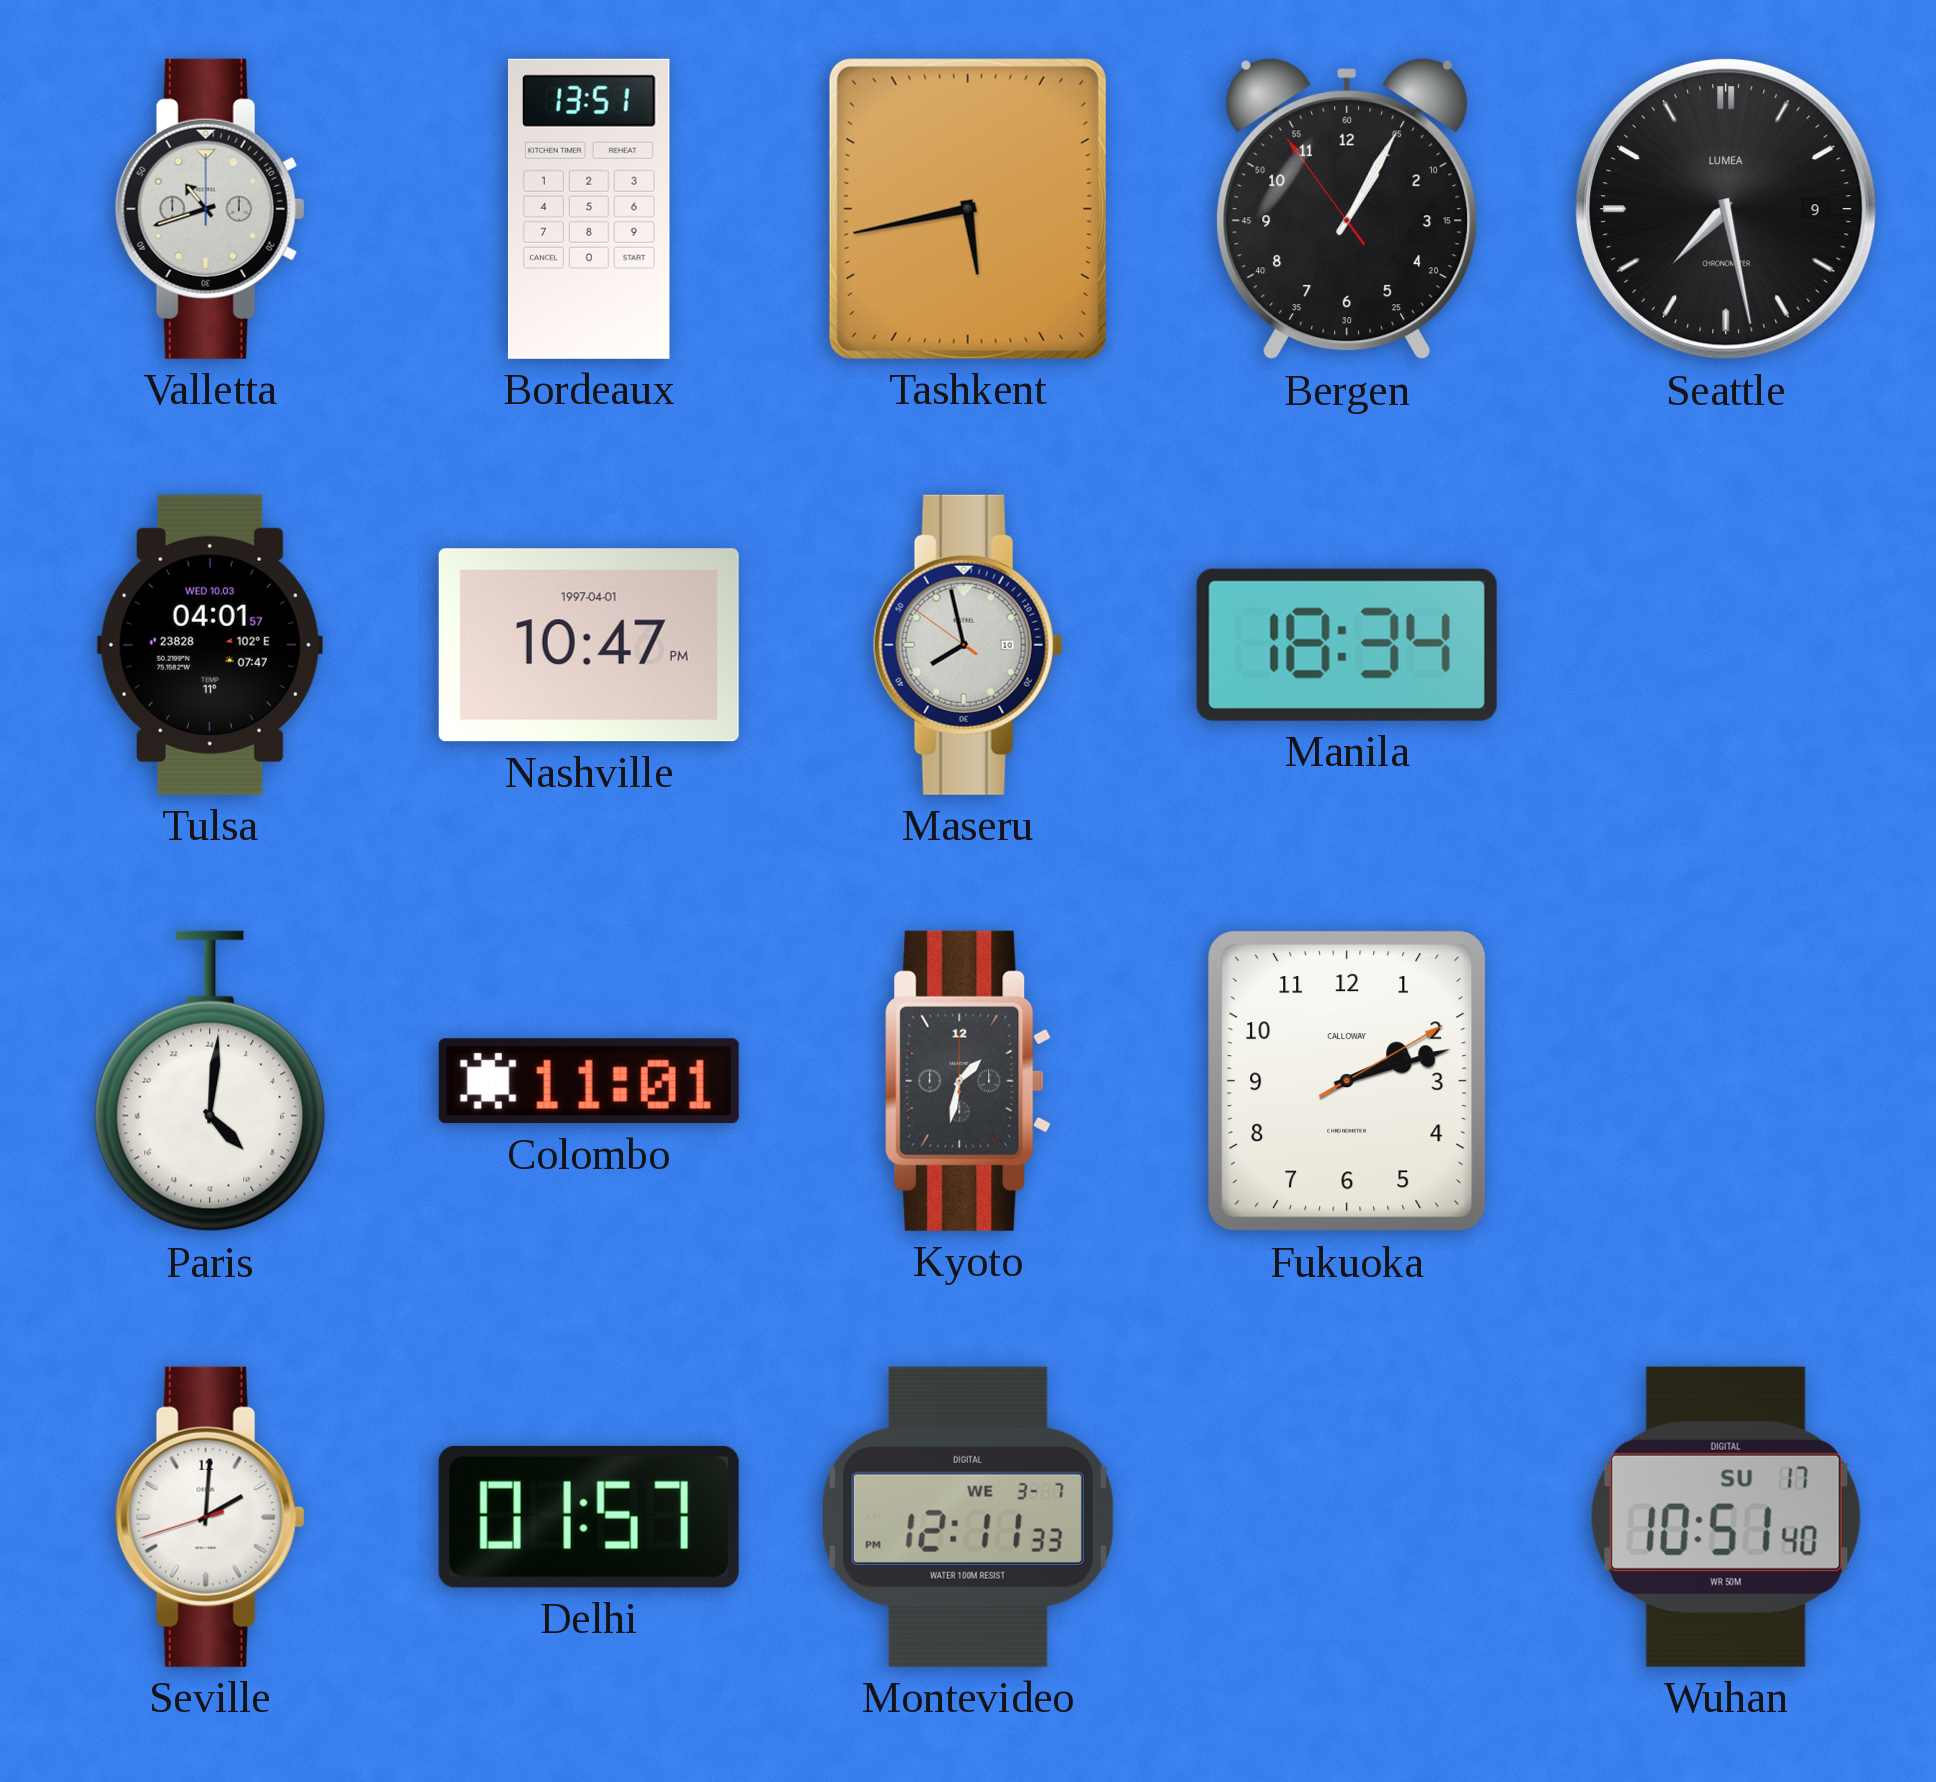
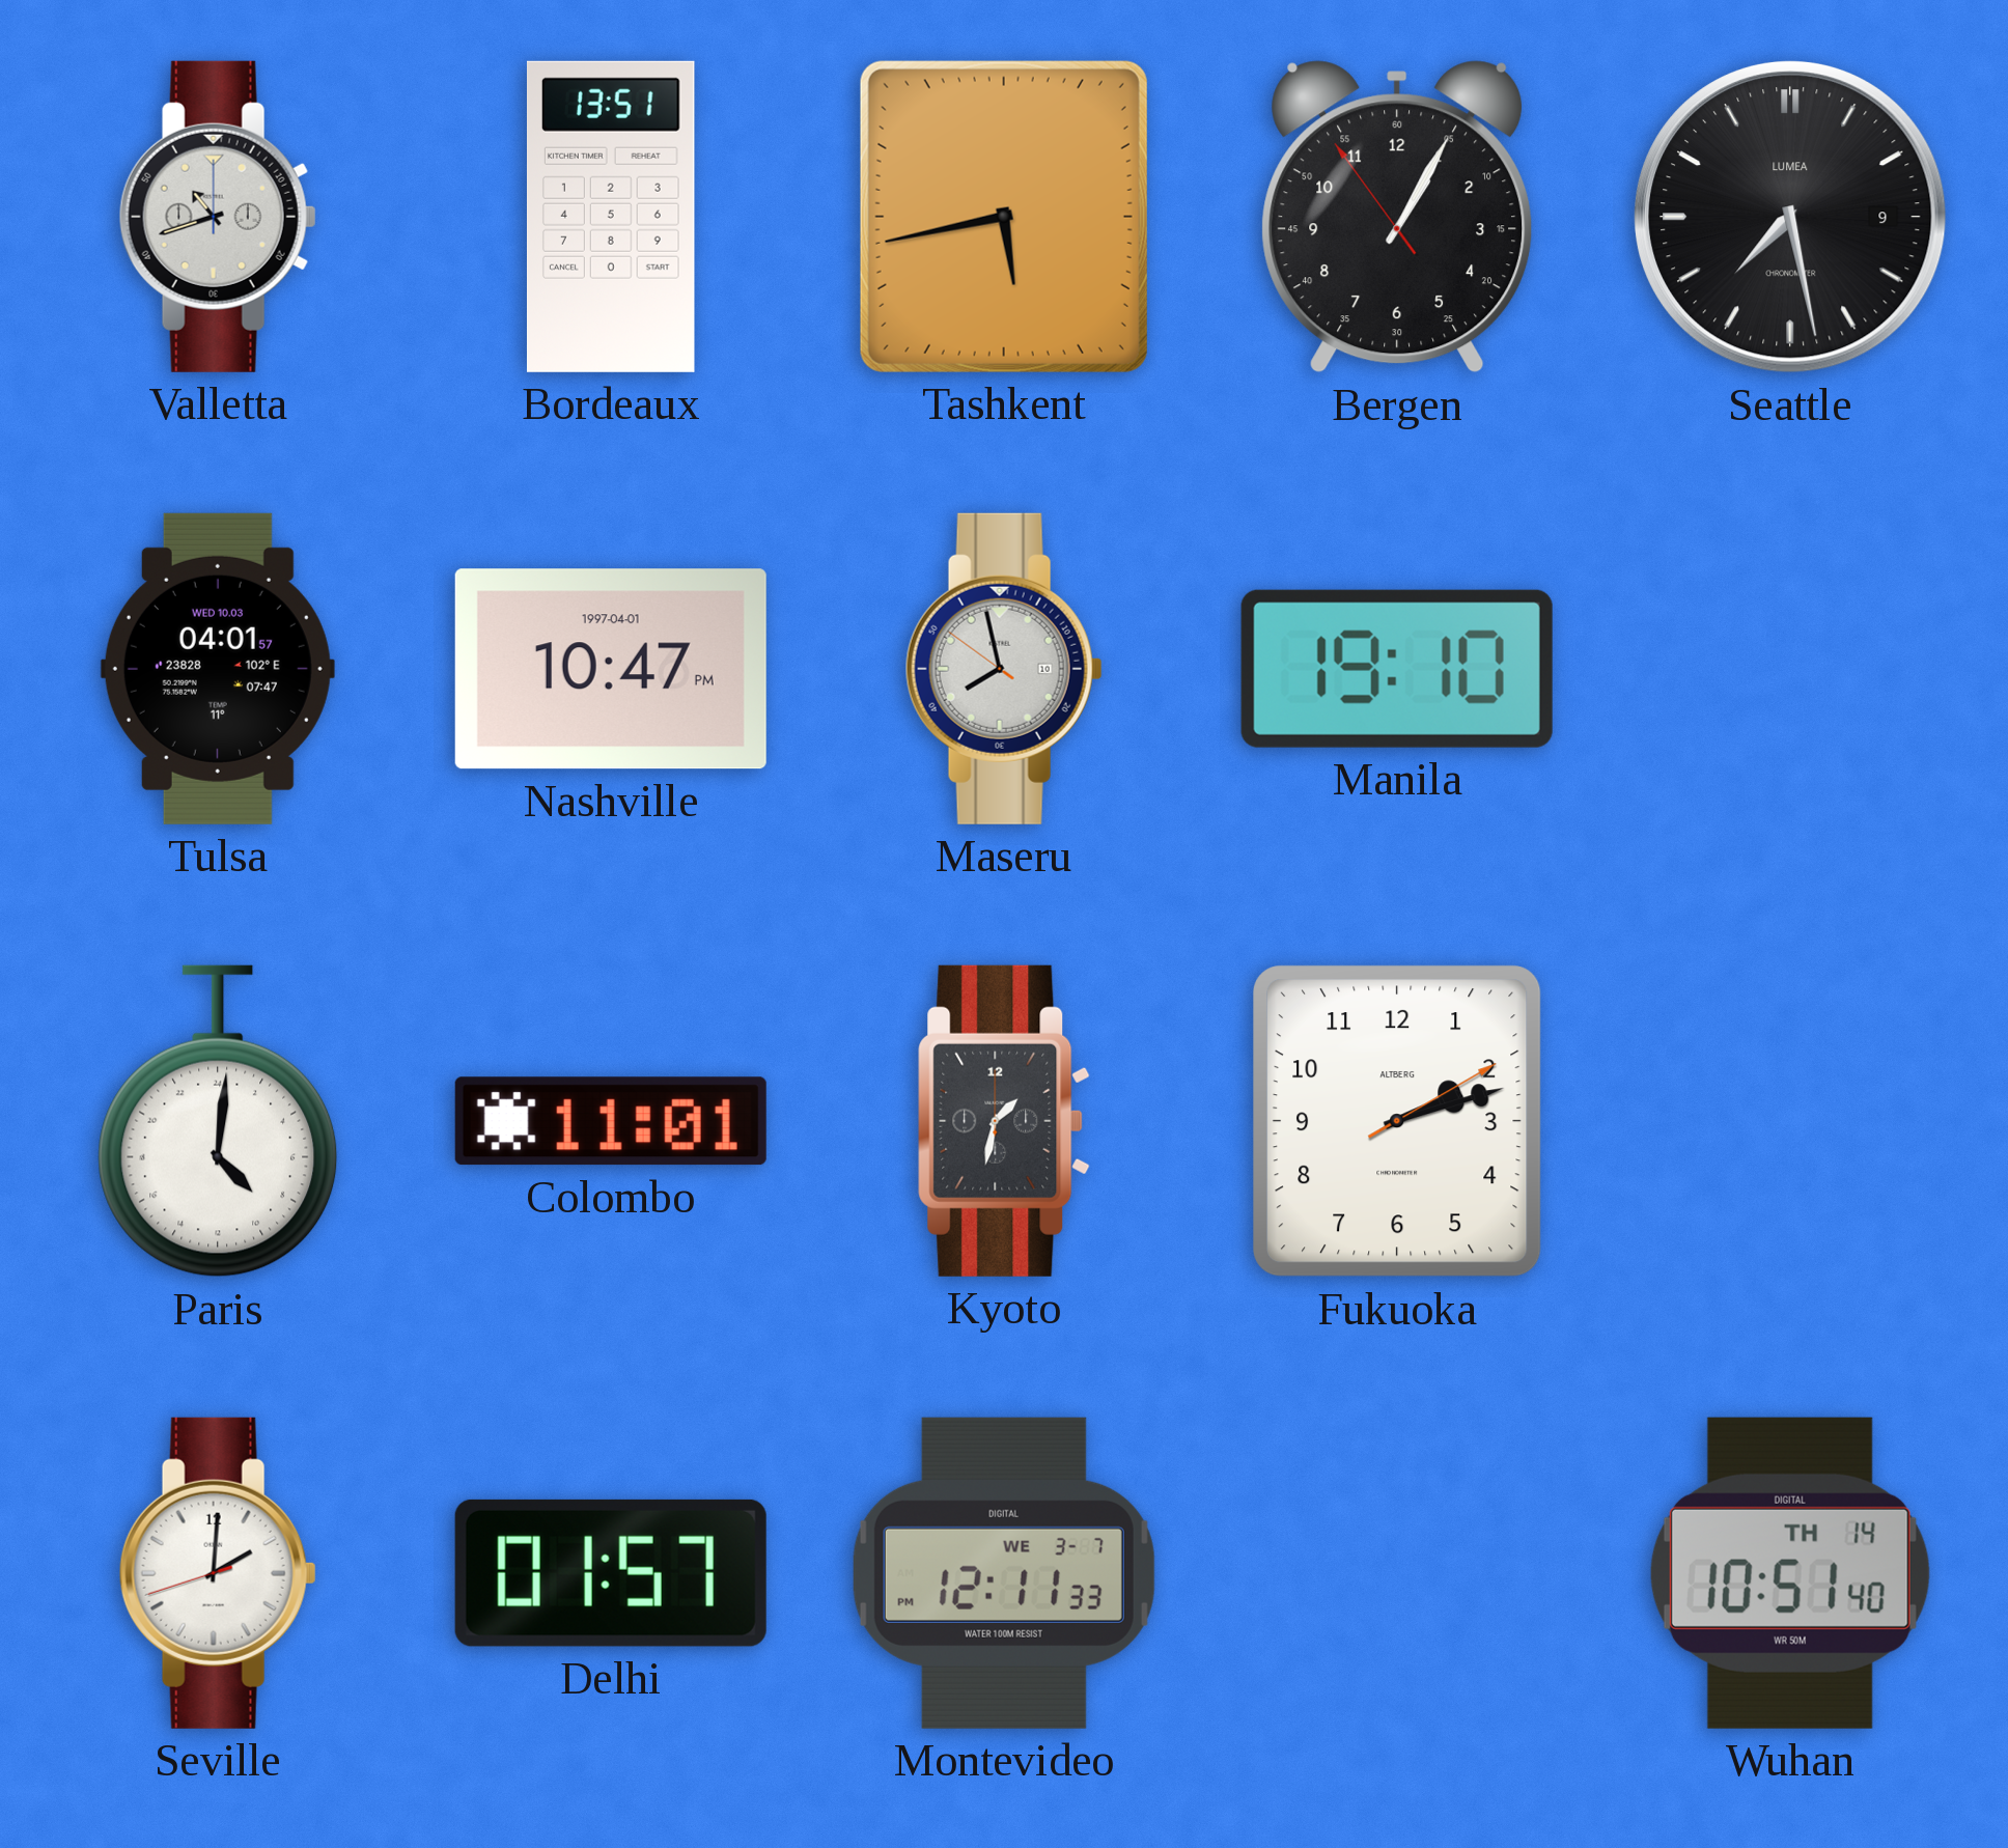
Manila: 18:34 -> 19:10 (1397, 669)
Fukuoka brand: CALLOWAY -> ALTBERG (1397, 1121)
Wuhan date: SU 17 -> TH 14 (1790, 1573)
